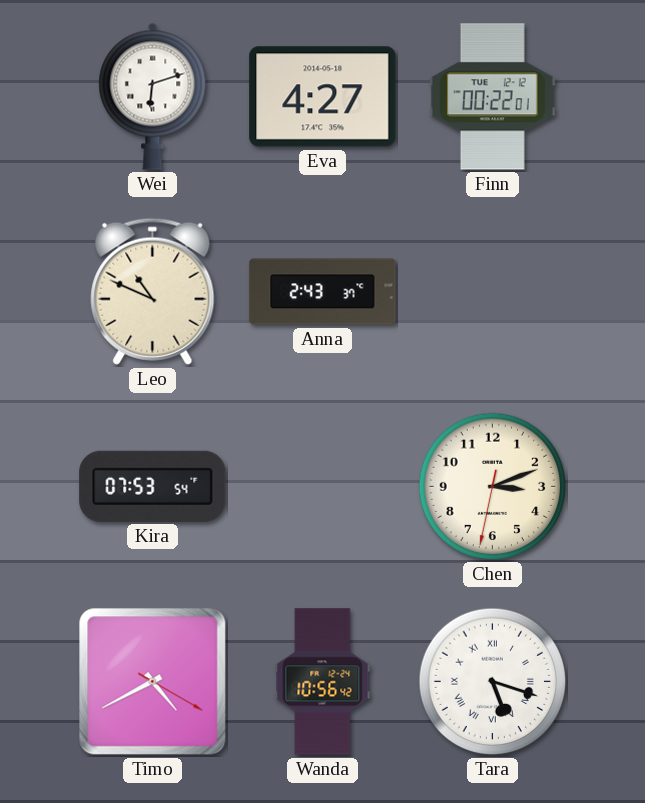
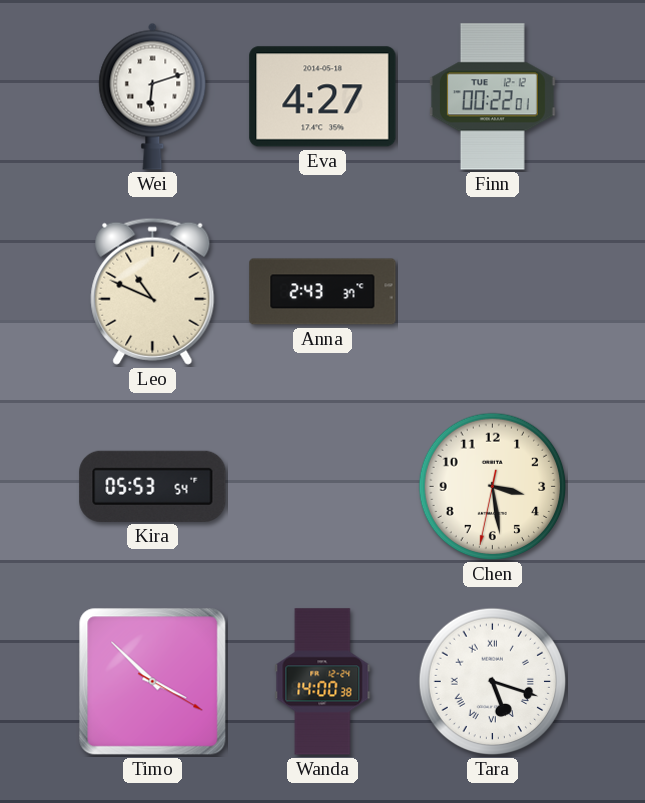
Kira: 07:53 -> 05:53 (153, 486)
Chen: 3:11 -> 3:28 (493, 487)
Timo: 4:40 -> 3:52 (153, 682)
Wanda: 10:56 -> 14:00 (323, 682)
